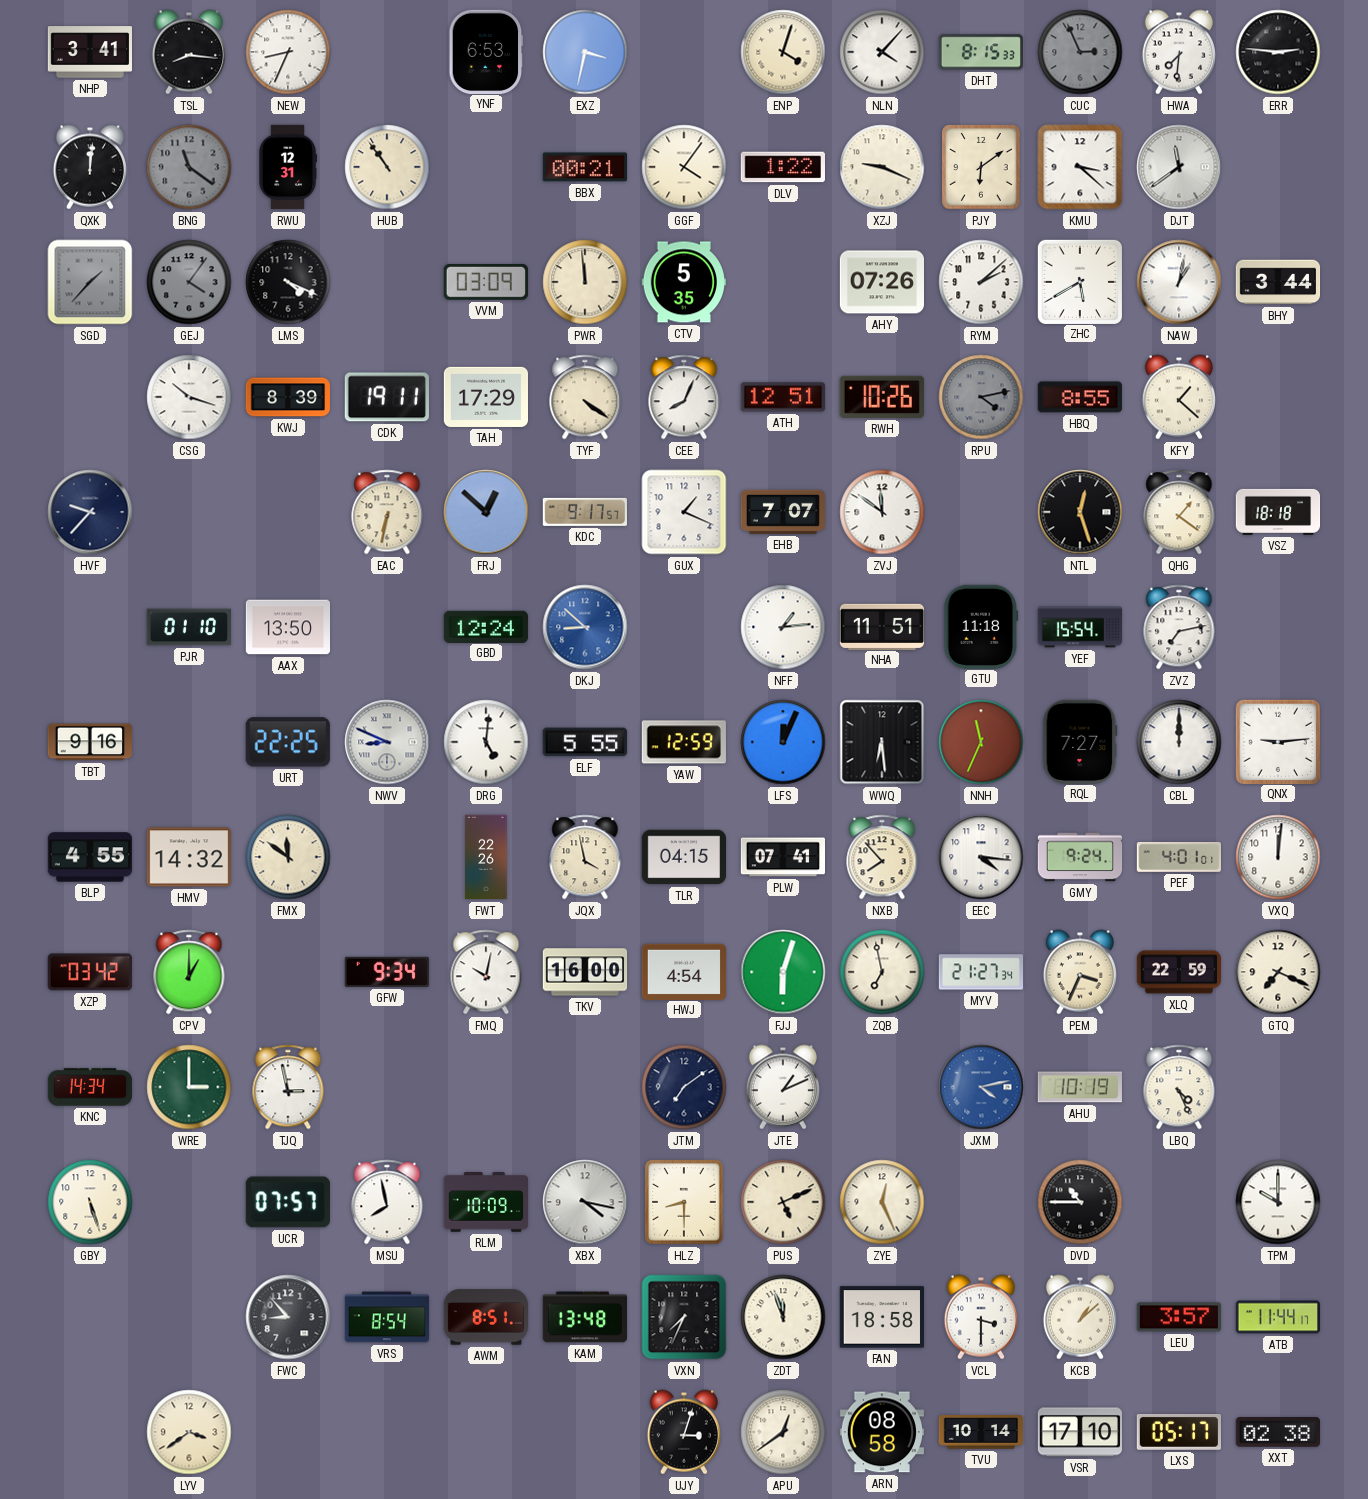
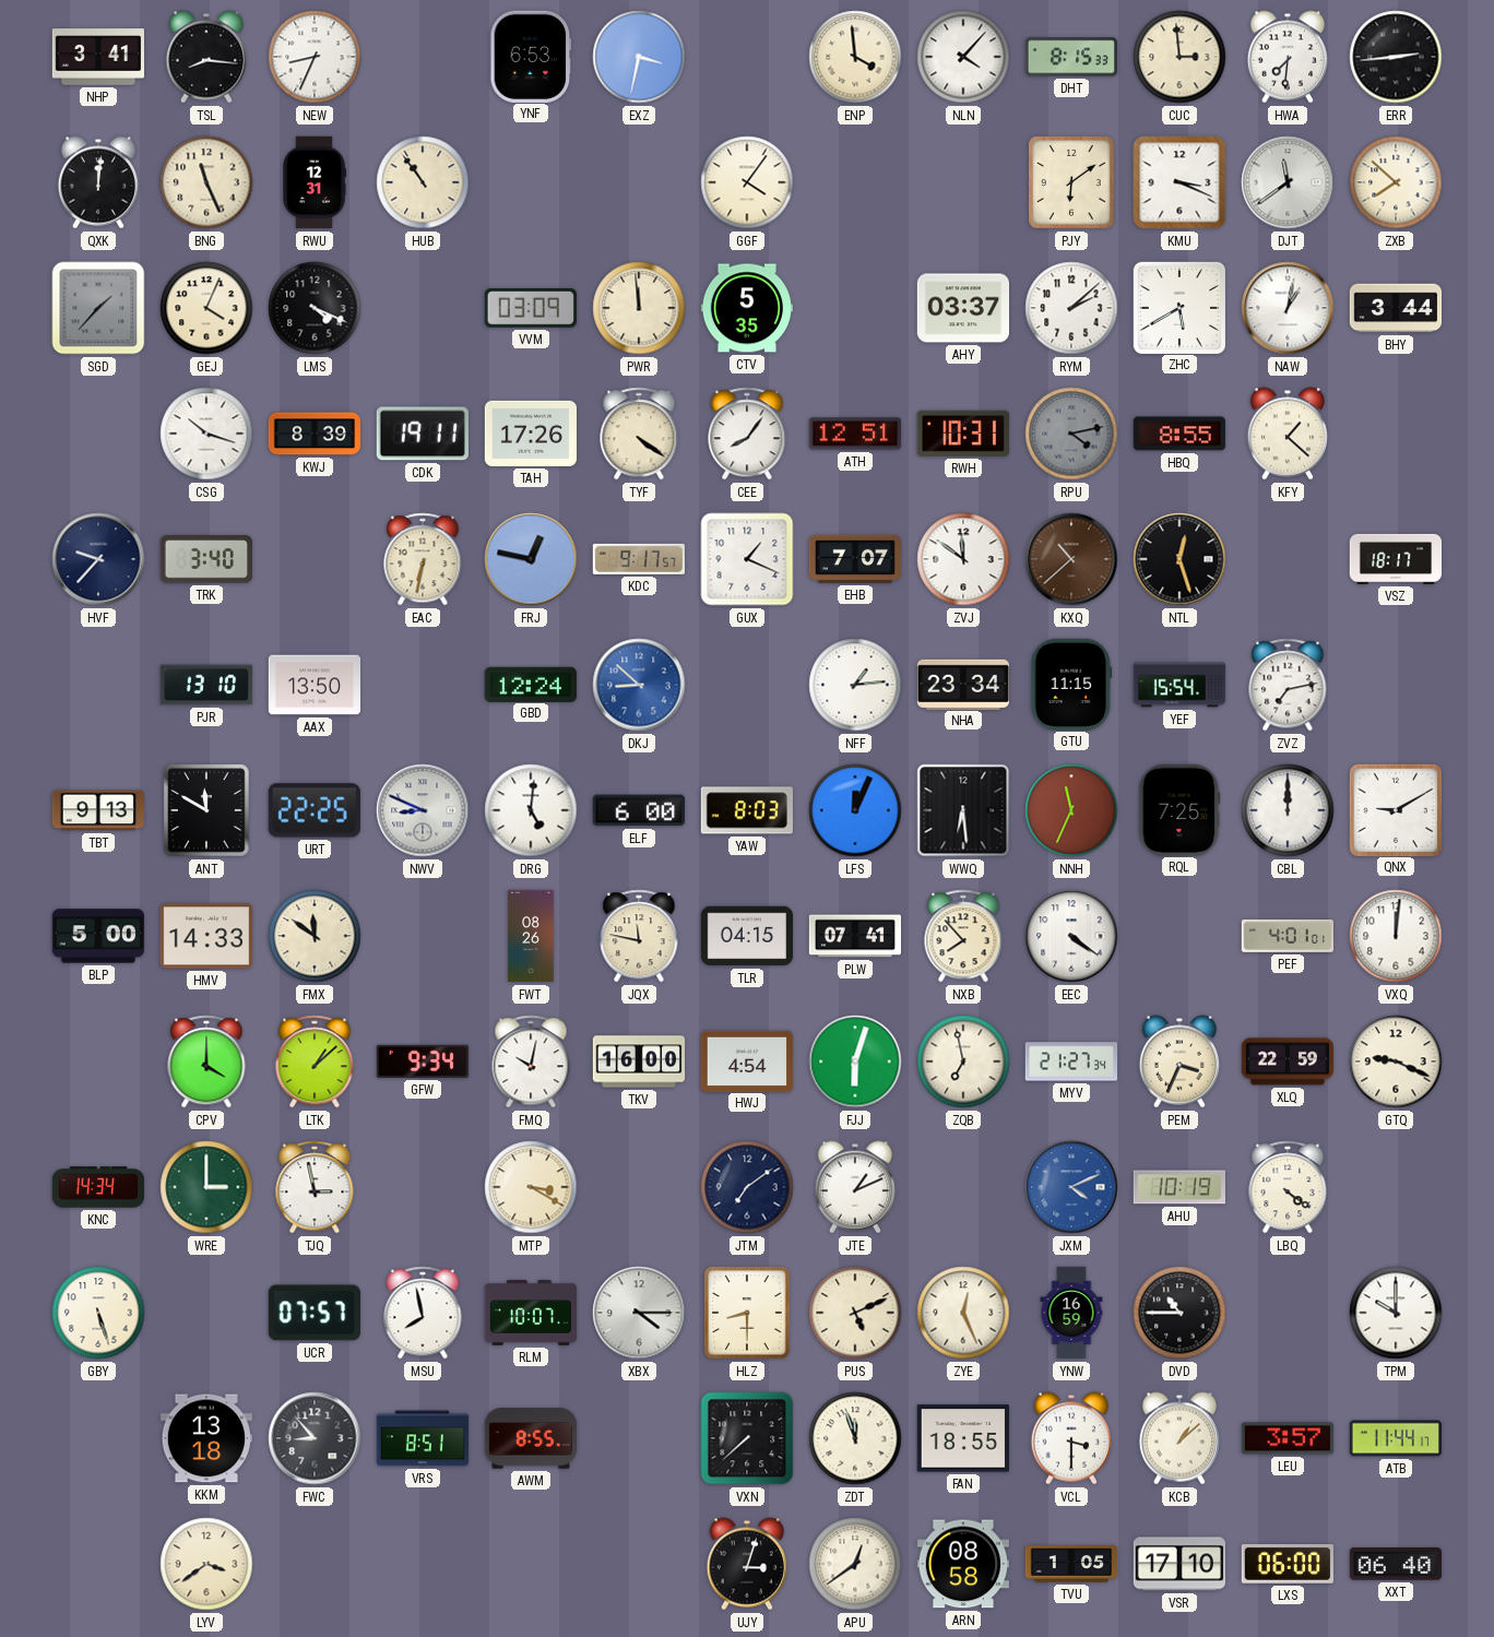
ENP: 4:03 -> 3:59 (855, 57)
CUC: 2:56 -> 2:59 (1179, 57)
CUC dial: grey -> cream (1179, 57)
ERR: 2:46 -> 2:44 (1396, 57)
BNG: 11:21 -> 11:26 (206, 182)
BNG dial: grey -> cream (206, 182)
BBX: 00:21 -> none (584, 167)
DLV: 1:22 -> none (782, 167)
XZJ: 9:19 -> none (882, 167)
KMU: 3:22 -> 3:19 (1179, 182)
ZXB: none -> 7:52 (1396, 182)
GEJ: 4:06 -> 4:04 (206, 308)
GEJ dial: grey -> cream (206, 308)
AHY: 07:26 -> 03:37 (962, 308)
TAH: 17:29 -> 17:26 (531, 434)
CEE: 8:04 -> 8:06 (747, 434)
RWH: 10:26 -> 10:31 (963, 434)
TRK: none -> 3:40 (205, 559)
FRJ: 12:52 -> 12:47 (531, 559)
KXQ: none -> 10:38 (1071, 559)
QHG: 1:21 -> none (1179, 512)
VSZ: 18:18 -> 18:17 (1396, 559)
PJR: 01:10 -> 13:10 (205, 685)
NHA: 11:51 -> 23:34 (962, 684)
GTU: 11:18 -> 11:15 (1071, 684)
TBT: 9:16 -> 9:13 (97, 810)
ANT: none -> 11:50 (206, 810)
ELF: 5:55 -> 6:00 (638, 810)
YAW: 12:59 -> 8:03 (747, 810)
RQL: 7:27 -> 7:25 (1179, 809)
QNX: 9:14 -> 9:10 (1395, 809)
BLP: 4:55 -> 5:00 (98, 936)
HMV: 14:32 -> 14:33 (205, 936)
FWT: 22:26 -> 08:26 (531, 936)
JQX: 3:58 -> 11:47 (639, 936)
EEC: 4:16 -> 4:21 (1071, 936)
GMY: 9:24 -> none (1080, 857)
XZP: 03:42 -> none (90, 972)
CPV: 1:00 -> 4:00 (206, 1061)
LTK: none -> 1:08 (315, 1061)
GTQ: 7:19 -> 9:19 (1396, 1061)
MTP: none -> 3:20 (531, 1187)
JXM: 4:13 -> 4:11 (1071, 1187)
LBQ: 4:26 -> 4:21 (1288, 1187)
RLM: 10:09 -> 10:07 (530, 1313)
XBX: 4:17 -> 4:15 (639, 1313)
YNW: none -> 16:59 (1071, 1313)
KKM: none -> 13:18 (205, 1438)
VRS: 8:54 -> 8:51 (423, 1438)
AWM: 8:51 -> 8:55 (531, 1438)
KAM: 13:48 -> none (584, 1317)
VXN: 7:34 -> 7:38 (747, 1438)
FAN: 18:58 -> 18:55 (962, 1438)
TVU: 10:14 -> 1:05 (1070, 1564)
LXS: 05:17 -> 06:00 (1286, 1565)
XXT: 02:38 -> 06:40 (1395, 1564)
